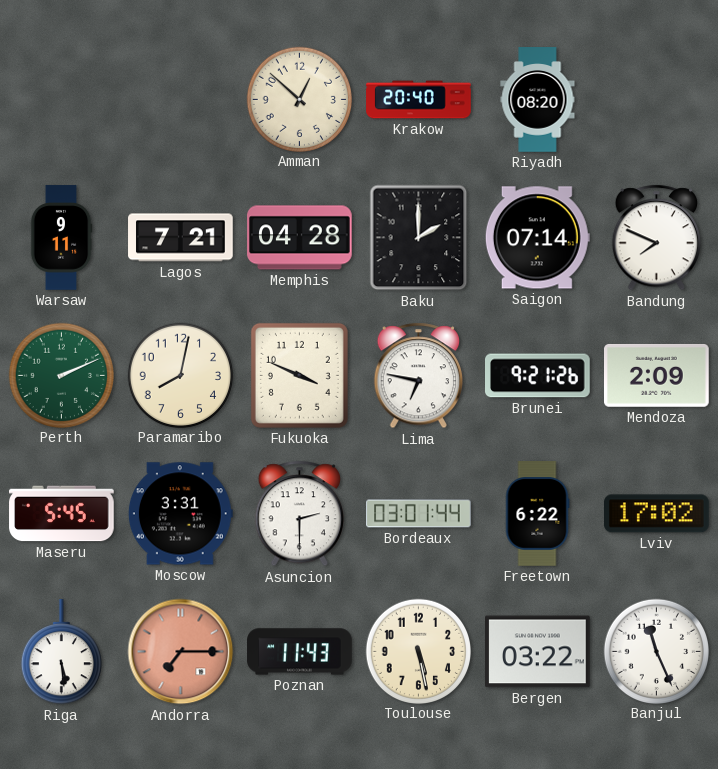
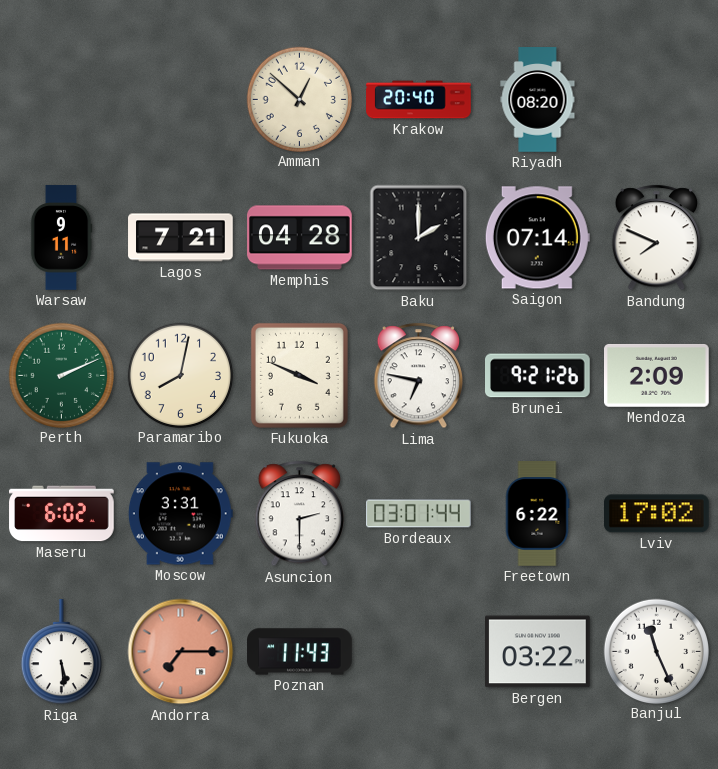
Maseru: 5:45 -> 6:02 (62, 514)
Toulouse: 5:28 -> none (418, 651)
